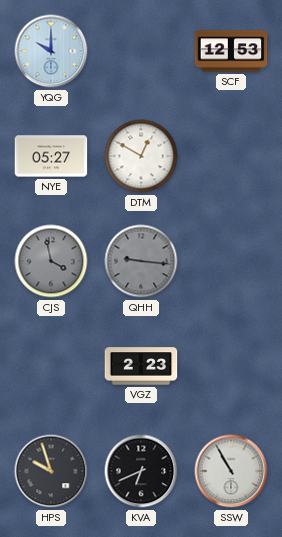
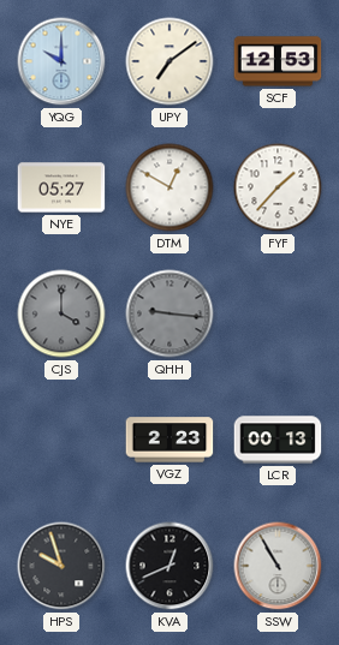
UPY: none -> 7:09 (169, 61)
FYF: none -> 1:37 (278, 187)
CJS: 3:58 -> 4:00 (61, 313)
LCR: none -> 00:13 (278, 440)
KVA: 6:41 -> 12:41 (169, 566)
